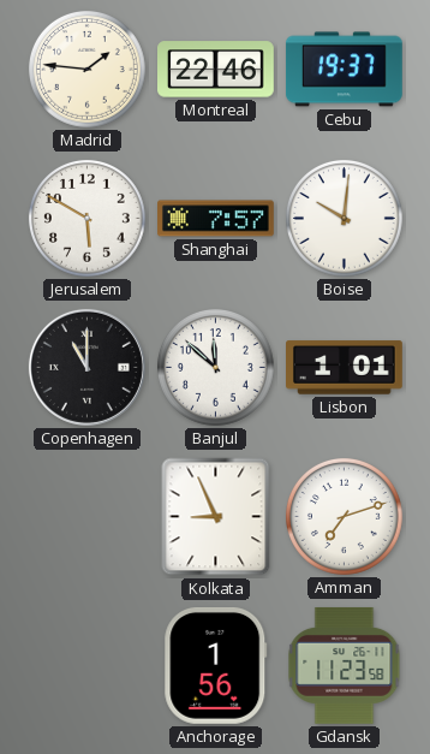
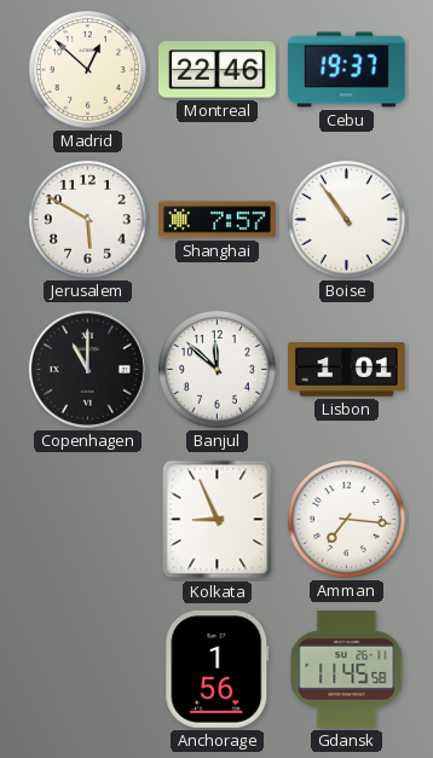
Madrid: 1:46 -> 12:52 (88, 69)
Boise: 10:01 -> 10:54 (347, 219)
Amman: 7:12 -> 7:16 (347, 519)
Gdansk: 11:23 -> 11:45 (347, 669)
